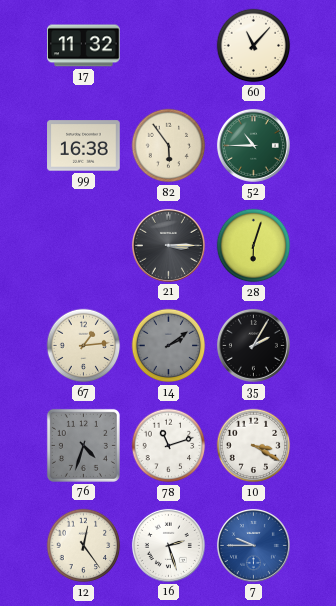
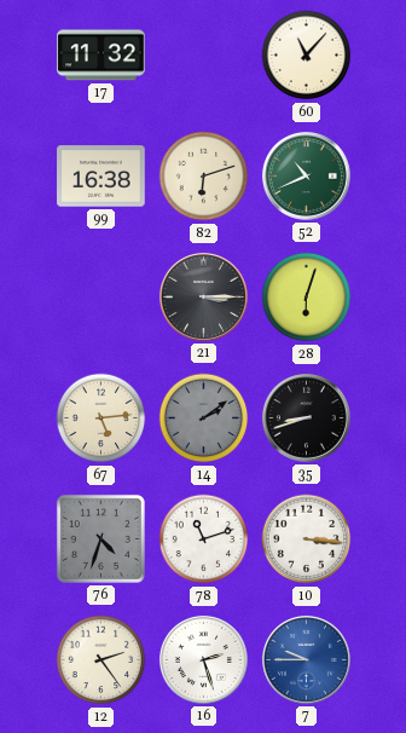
82: 5:54 -> 6:12 (204, 177)
52: 10:45 -> 10:41 (306, 175)
67: 1:14 -> 5:14 (101, 419)
35: 2:05 -> 8:42 (306, 417)
10: 3:20 -> 3:16 (307, 539)
12: 12:24 -> 2:24 (101, 660)
